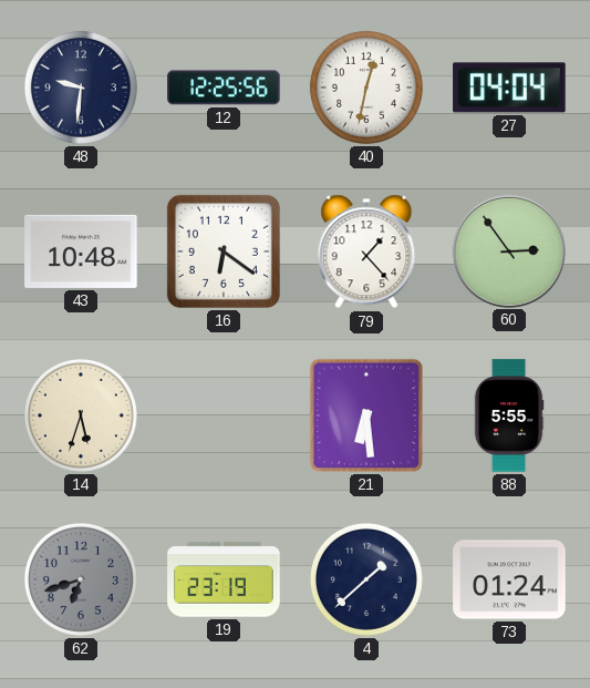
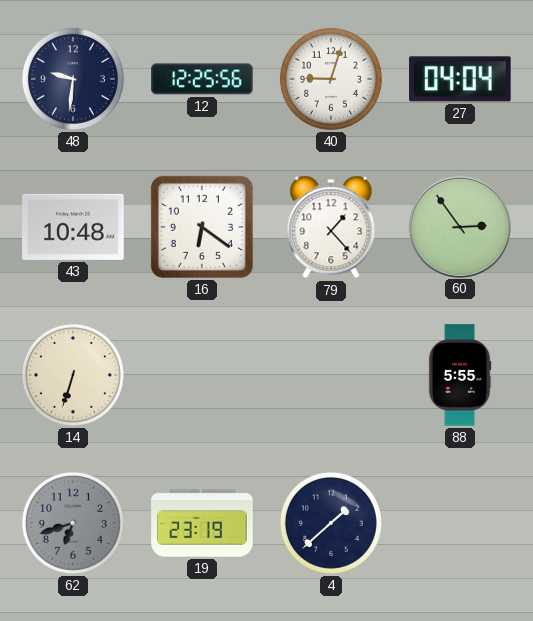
40: 12:32 -> 9:03 (331, 79)
14: 5:33 -> 6:33 (73, 375)
21: 6:29 -> none (366, 415)
73: 01:24 -> none (509, 579)
